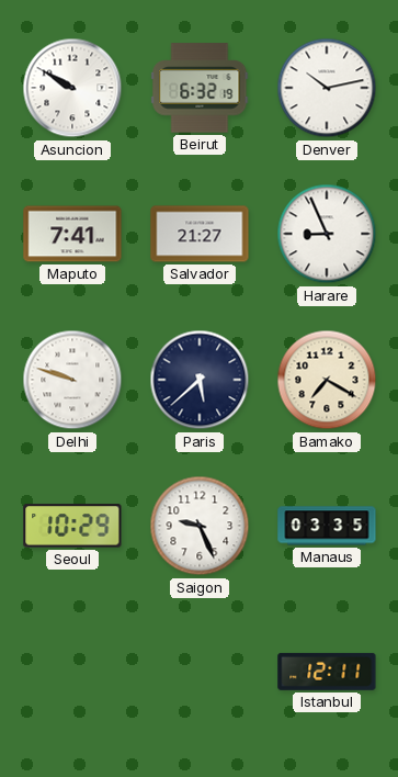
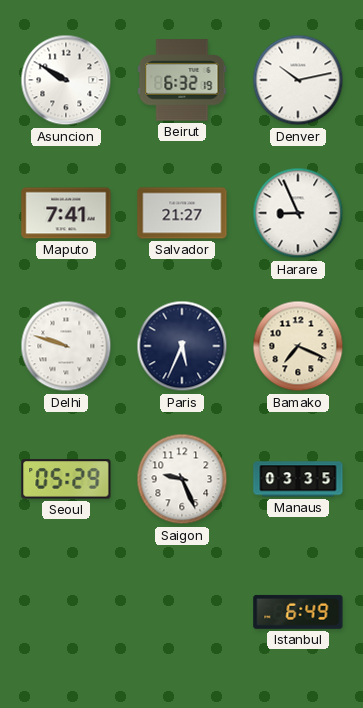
Paris: 5:38 -> 5:34 (182, 346)
Bamako: 7:20 -> 7:19 (298, 346)
Seoul: 10:29 -> 05:29 (66, 479)
Istanbul: 12:11 -> 6:49 (298, 612)
